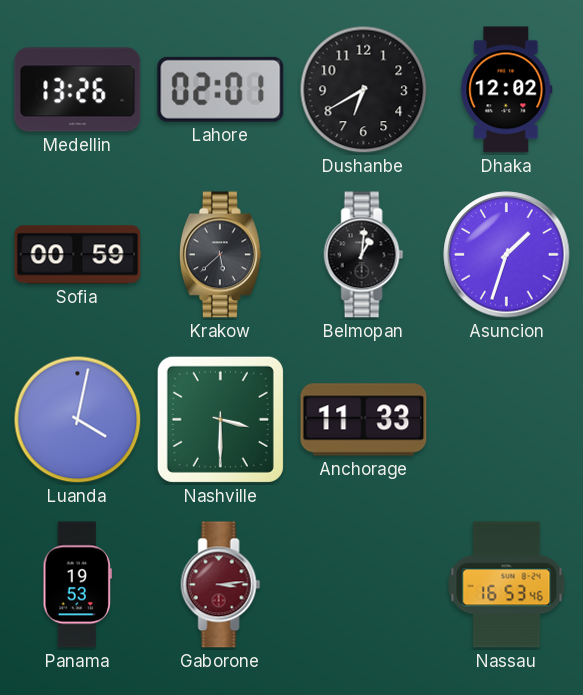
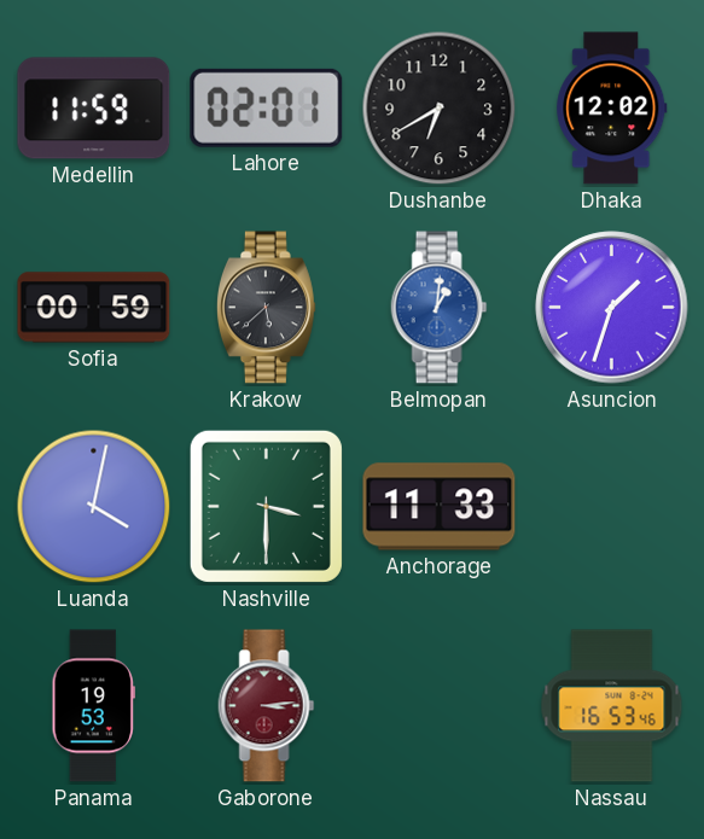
Medellin: 13:26 -> 11:59 (94, 109)
Belmopan dial: black -> blue (440, 308)
